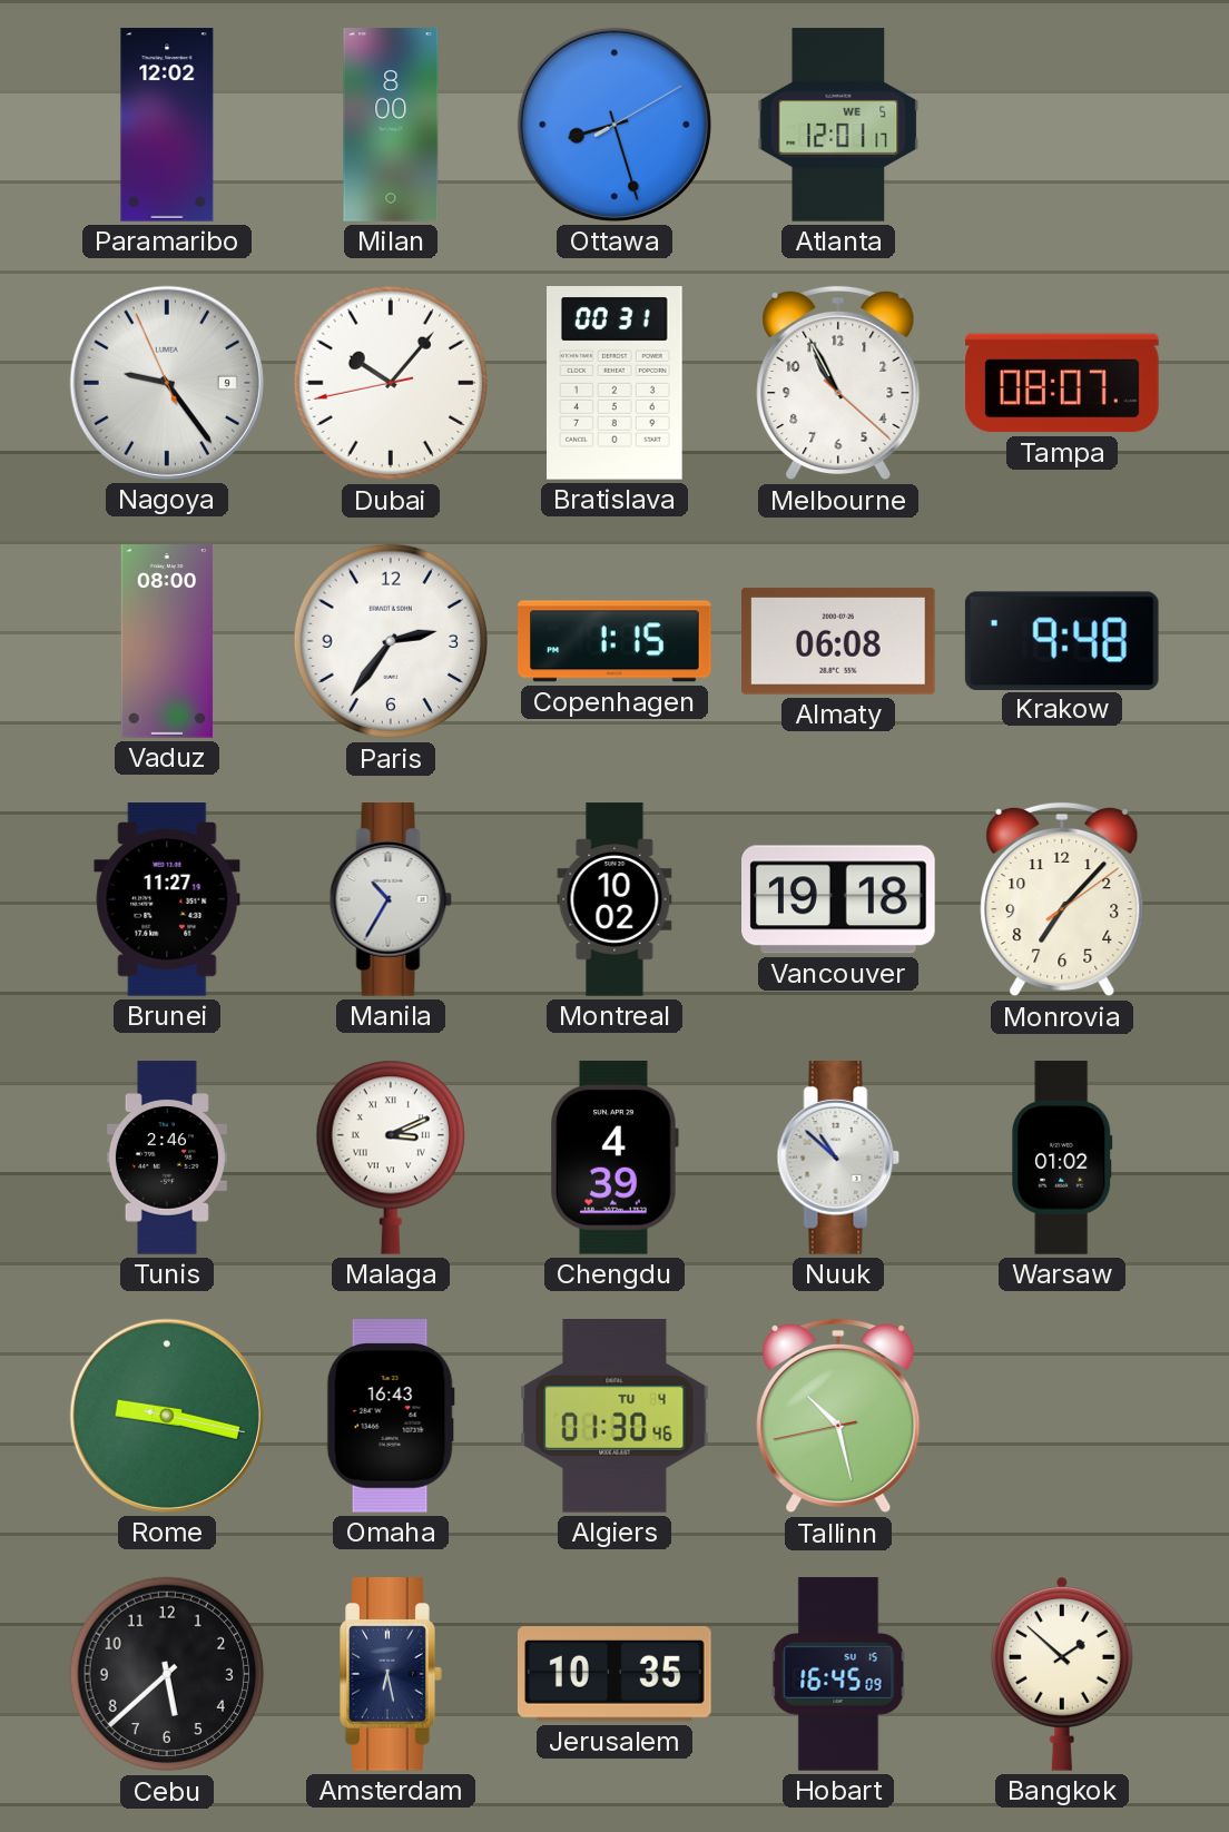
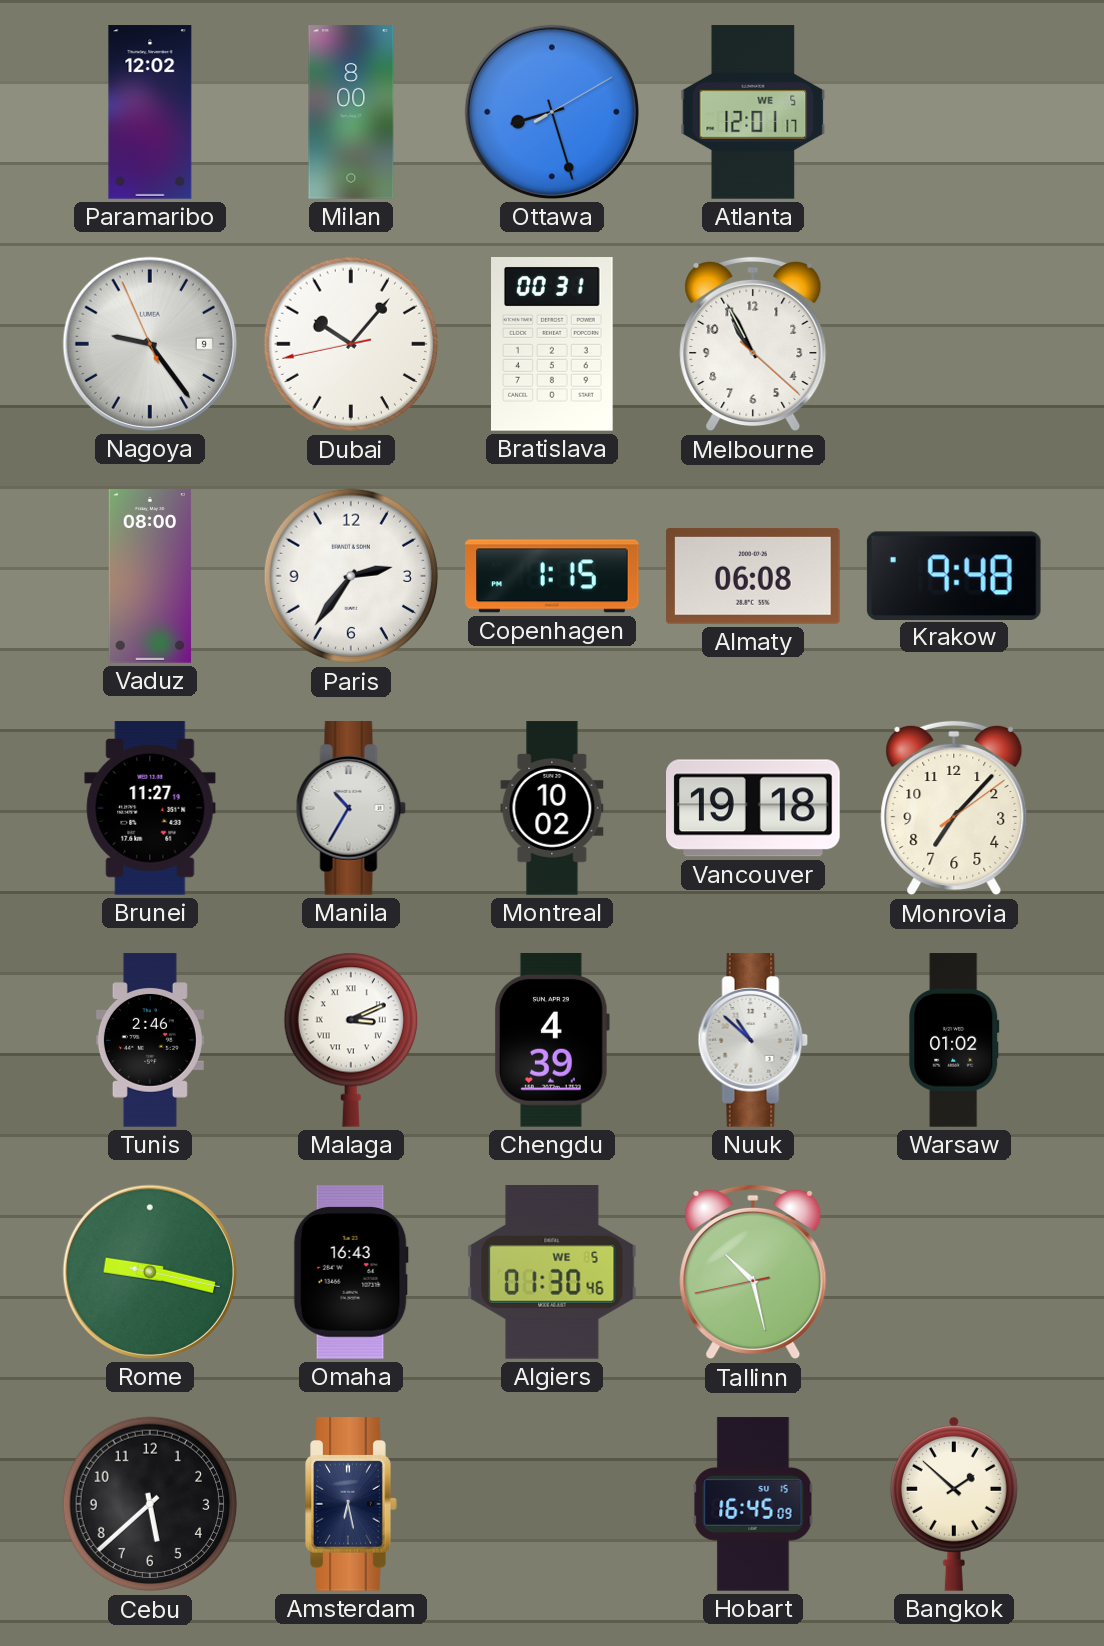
Tampa: 08:07 -> none (1062, 383)
Algiers date: TU 4 -> WE 5 (552, 1273)
Jerusalem: 10:35 -> none (614, 1675)
